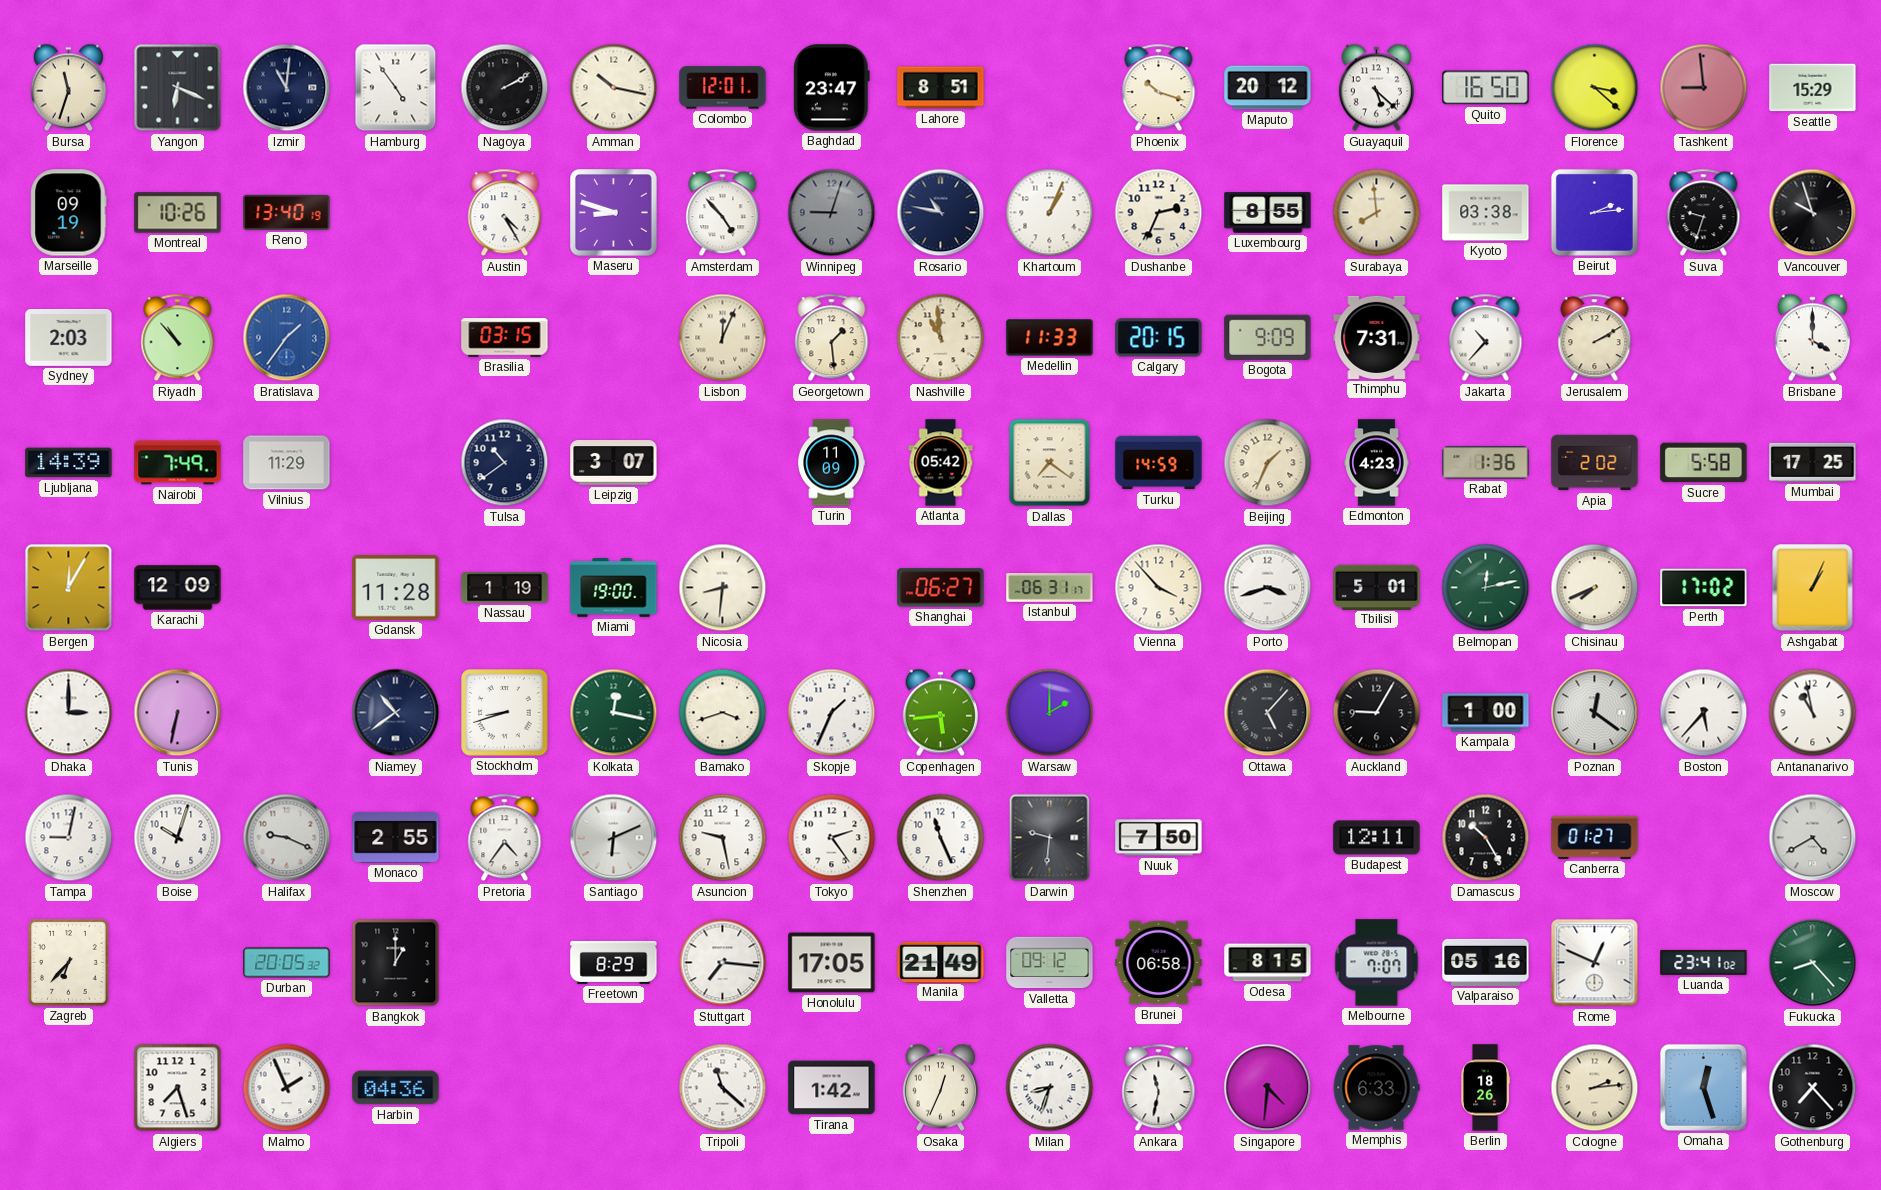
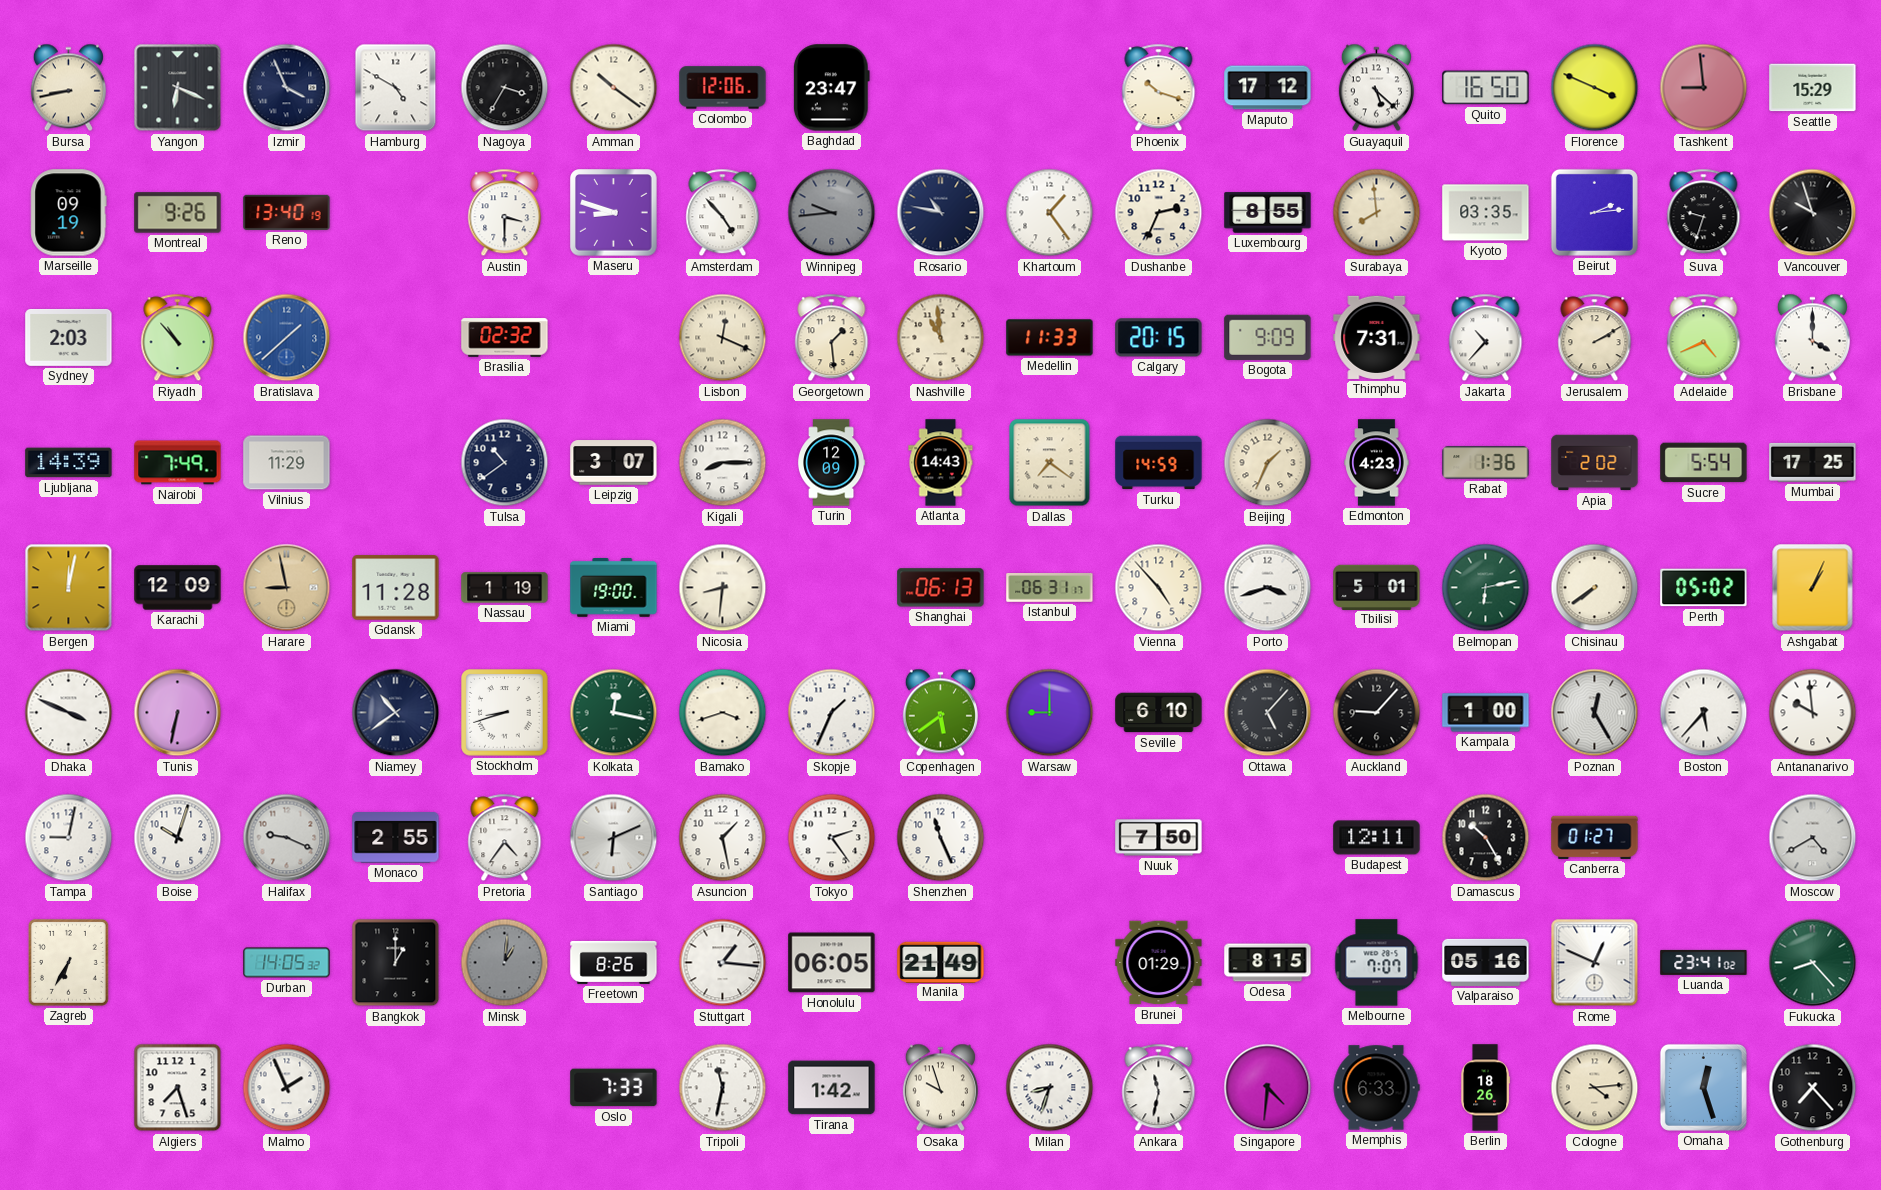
Bursa: 11:33 -> 8:43 (68, 88)
Izmir: 11:01 -> 3:56 (287, 88)
Hamburg: 4:54 -> 4:50 (396, 88)
Nagoya: 2:10 -> 3:35 (505, 88)
Amman: 10:17 -> 10:21 (614, 88)
Colombo: 12:01 -> 12:06 (723, 88)
Lahore: 8:51 -> none (941, 88)
Maputo: 20:12 -> 17:12 (1268, 88)
Florence: 3:22 -> 3:49 (1595, 88)
Montreal: 10:26 -> 9:26 (178, 213)
Austin: 4:25 -> 3:30 (505, 213)
Winnipeg: 9:03 -> 9:44 (832, 213)
Khartoum: 1:04 -> 1:24 (1050, 213)
Kyoto: 03:38 -> 03:35 (1486, 213)
Bratislava: 1:36 -> 1:38 (287, 338)
Brasilia: 03:15 -> 02:32 (505, 338)
Lisbon: 12:04 -> 12:19 (723, 338)
Adelaide: none -> 4:41 (1704, 338)
Kigali: none -> 8:15 (723, 463)
Turin: 11:09 -> 12:09 (832, 463)
Atlanta: 05:42 -> 14:43 (941, 463)
Sucre: 5:58 -> 5:54 (1704, 463)
Bergen: 12:05 -> 12:02 (69, 588)
Harare: none -> 8:58 (287, 588)
Shanghai: 06:27 -> 06:13 (941, 588)
Vienna: 3:53 -> 4:53 (1159, 588)
Belmopan: 12:13 -> 6:13 (1486, 588)
Chisinau: 7:41 -> 7:39 (1595, 588)
Perth: 17:02 -> 05:02 (1704, 588)
Dhaka: 3:00 -> 3:49 (69, 713)
Copenhagen: 5:44 -> 5:39 (940, 713)
Warsaw: 2:00 -> 9:00 (1050, 713)
Seville: none -> 6:10 (1159, 713)
Auckland: 9:05 -> 9:07 (1377, 713)
Poznan: 12:21 -> 12:25 (1595, 713)
Antananarivo: 10:58 -> 9:59 (1813, 713)
Asuncion: 9:28 -> 1:28 (723, 838)
Darwin: 9:31 -> none (1050, 838)
Zagreb: 6:37 -> 6:35 (68, 962)
Durban: 20:05 -> 14:05 (287, 963)
Minsk: none -> 1:01 (505, 963)
Freetown: 8:29 -> 8:26 (614, 962)
Stuttgart: 7:16 -> 1:16 (723, 963)
Honolulu: 17:05 -> 06:05 (832, 963)
Valletta: 09:12 -> none (1050, 963)
Brunei: 06:58 -> 01:29 (1159, 963)
Harbin: 04:36 -> none (396, 1088)
Oslo: none -> 7:33 (614, 1088)
Tripoli: 11:22 -> 11:32 (723, 1088)
Osaka: 12:34 -> 9:57 (940, 1088)
Cologne: 2:14 -> 4:14 (1595, 1088)
